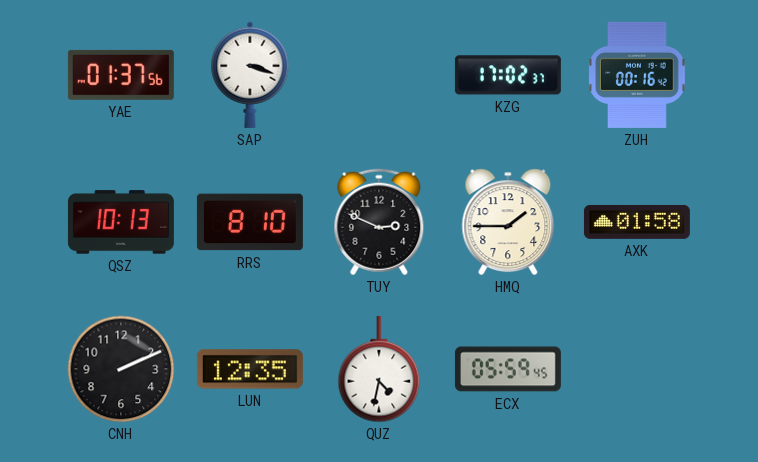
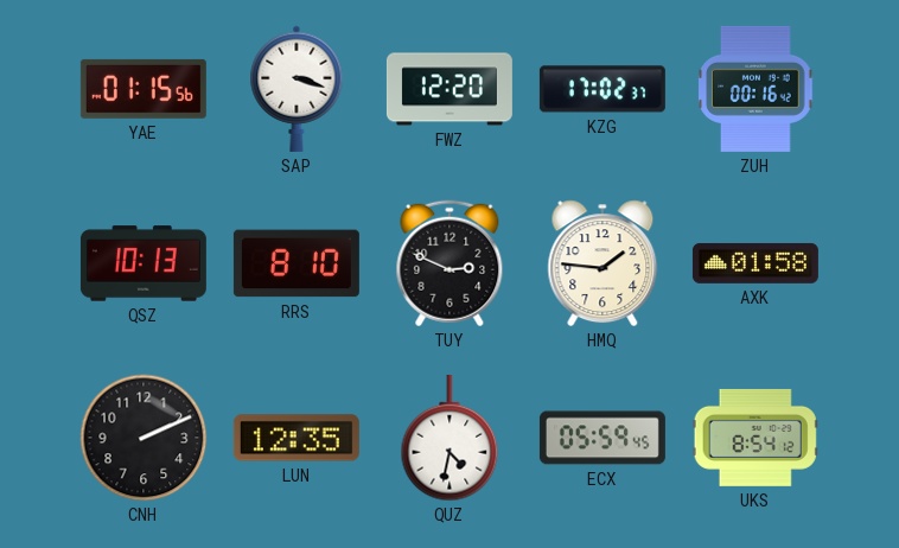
YAE: 01:37 -> 01:15 (144, 89)
FWZ: none -> 12:20 (449, 89)
HMQ: 1:45 -> 1:46 (602, 263)
UKS: none -> 8:54 (755, 438)
